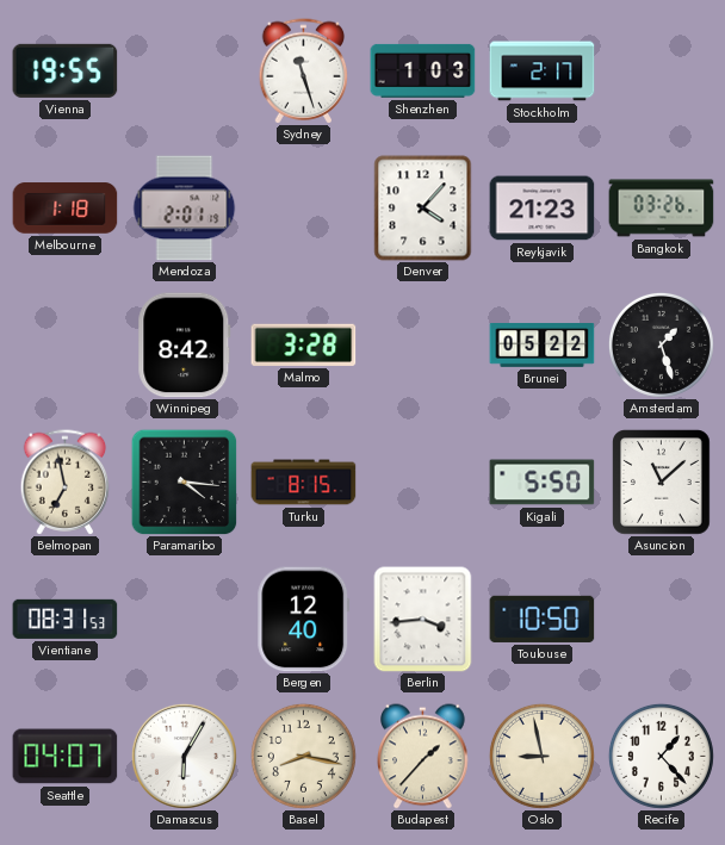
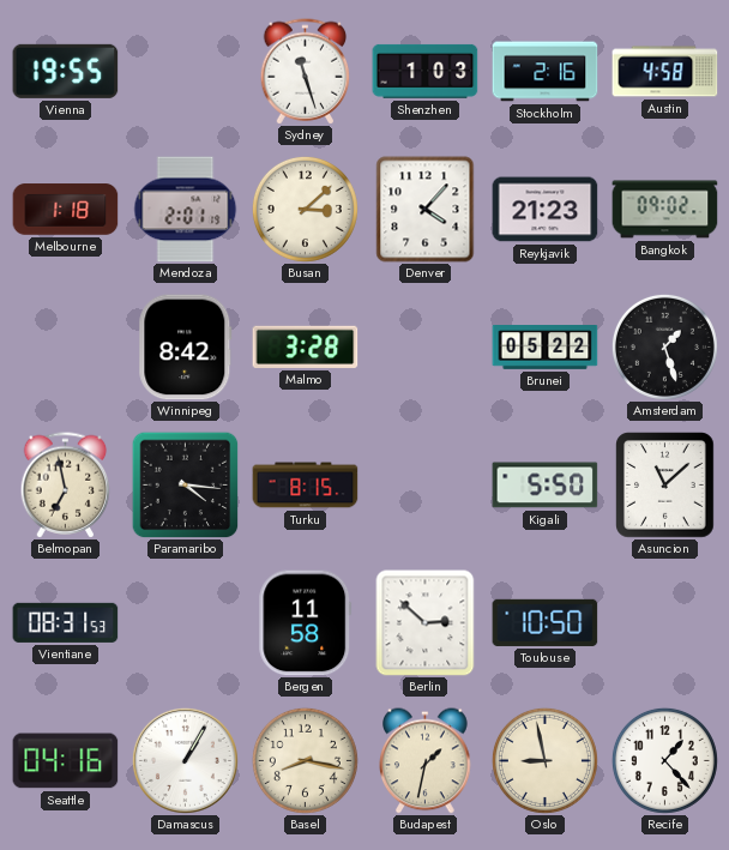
Stockholm: 2:17 -> 2:16 (546, 72)
Austin: none -> 4:58 (665, 72)
Busan: none -> 3:08 (305, 209)
Bangkok: 03:26 -> 09:02 (665, 210)
Bergen: 12:40 -> 11:58 (306, 623)
Berlin: 3:44 -> 2:52 (426, 623)
Seattle: 04:07 -> 04:16 (66, 761)
Damascus: 6:05 -> 1:05 (185, 760)
Budapest: 1:37 -> 1:32 (426, 761)
